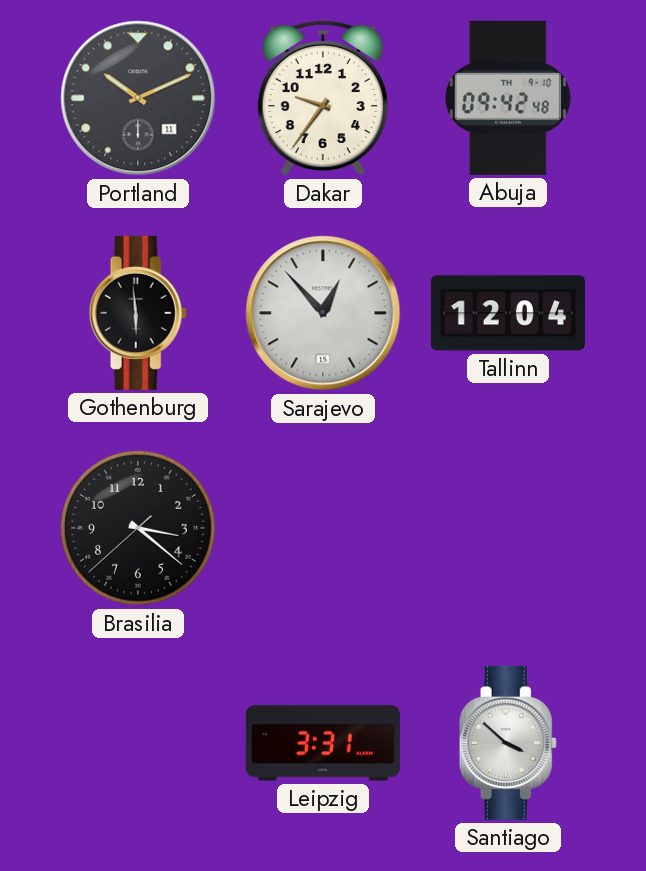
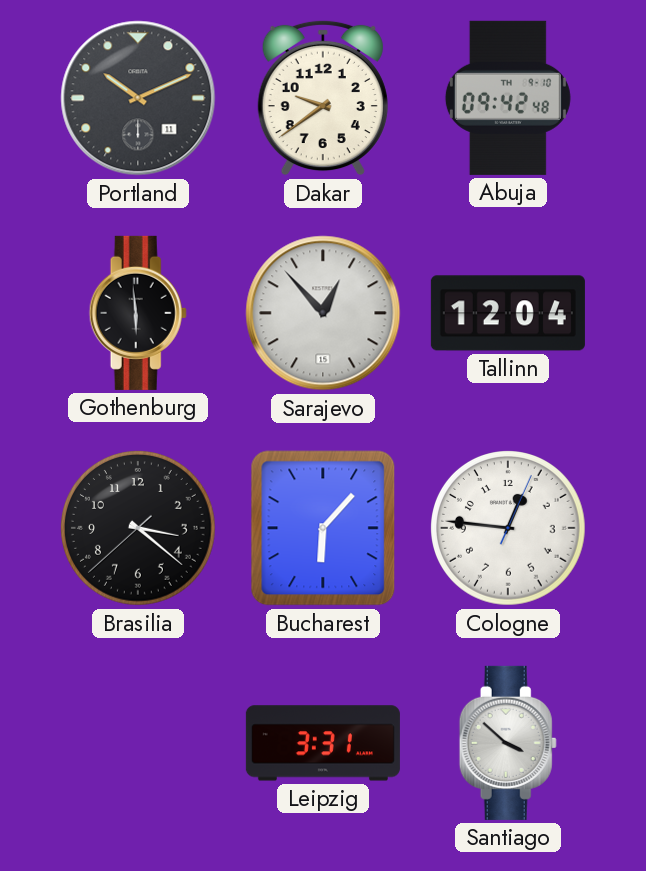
Dakar: 9:36 -> 9:39 (323, 98)
Bucharest: none -> 6:07 (323, 528)
Cologne: none -> 12:46 (509, 529)
